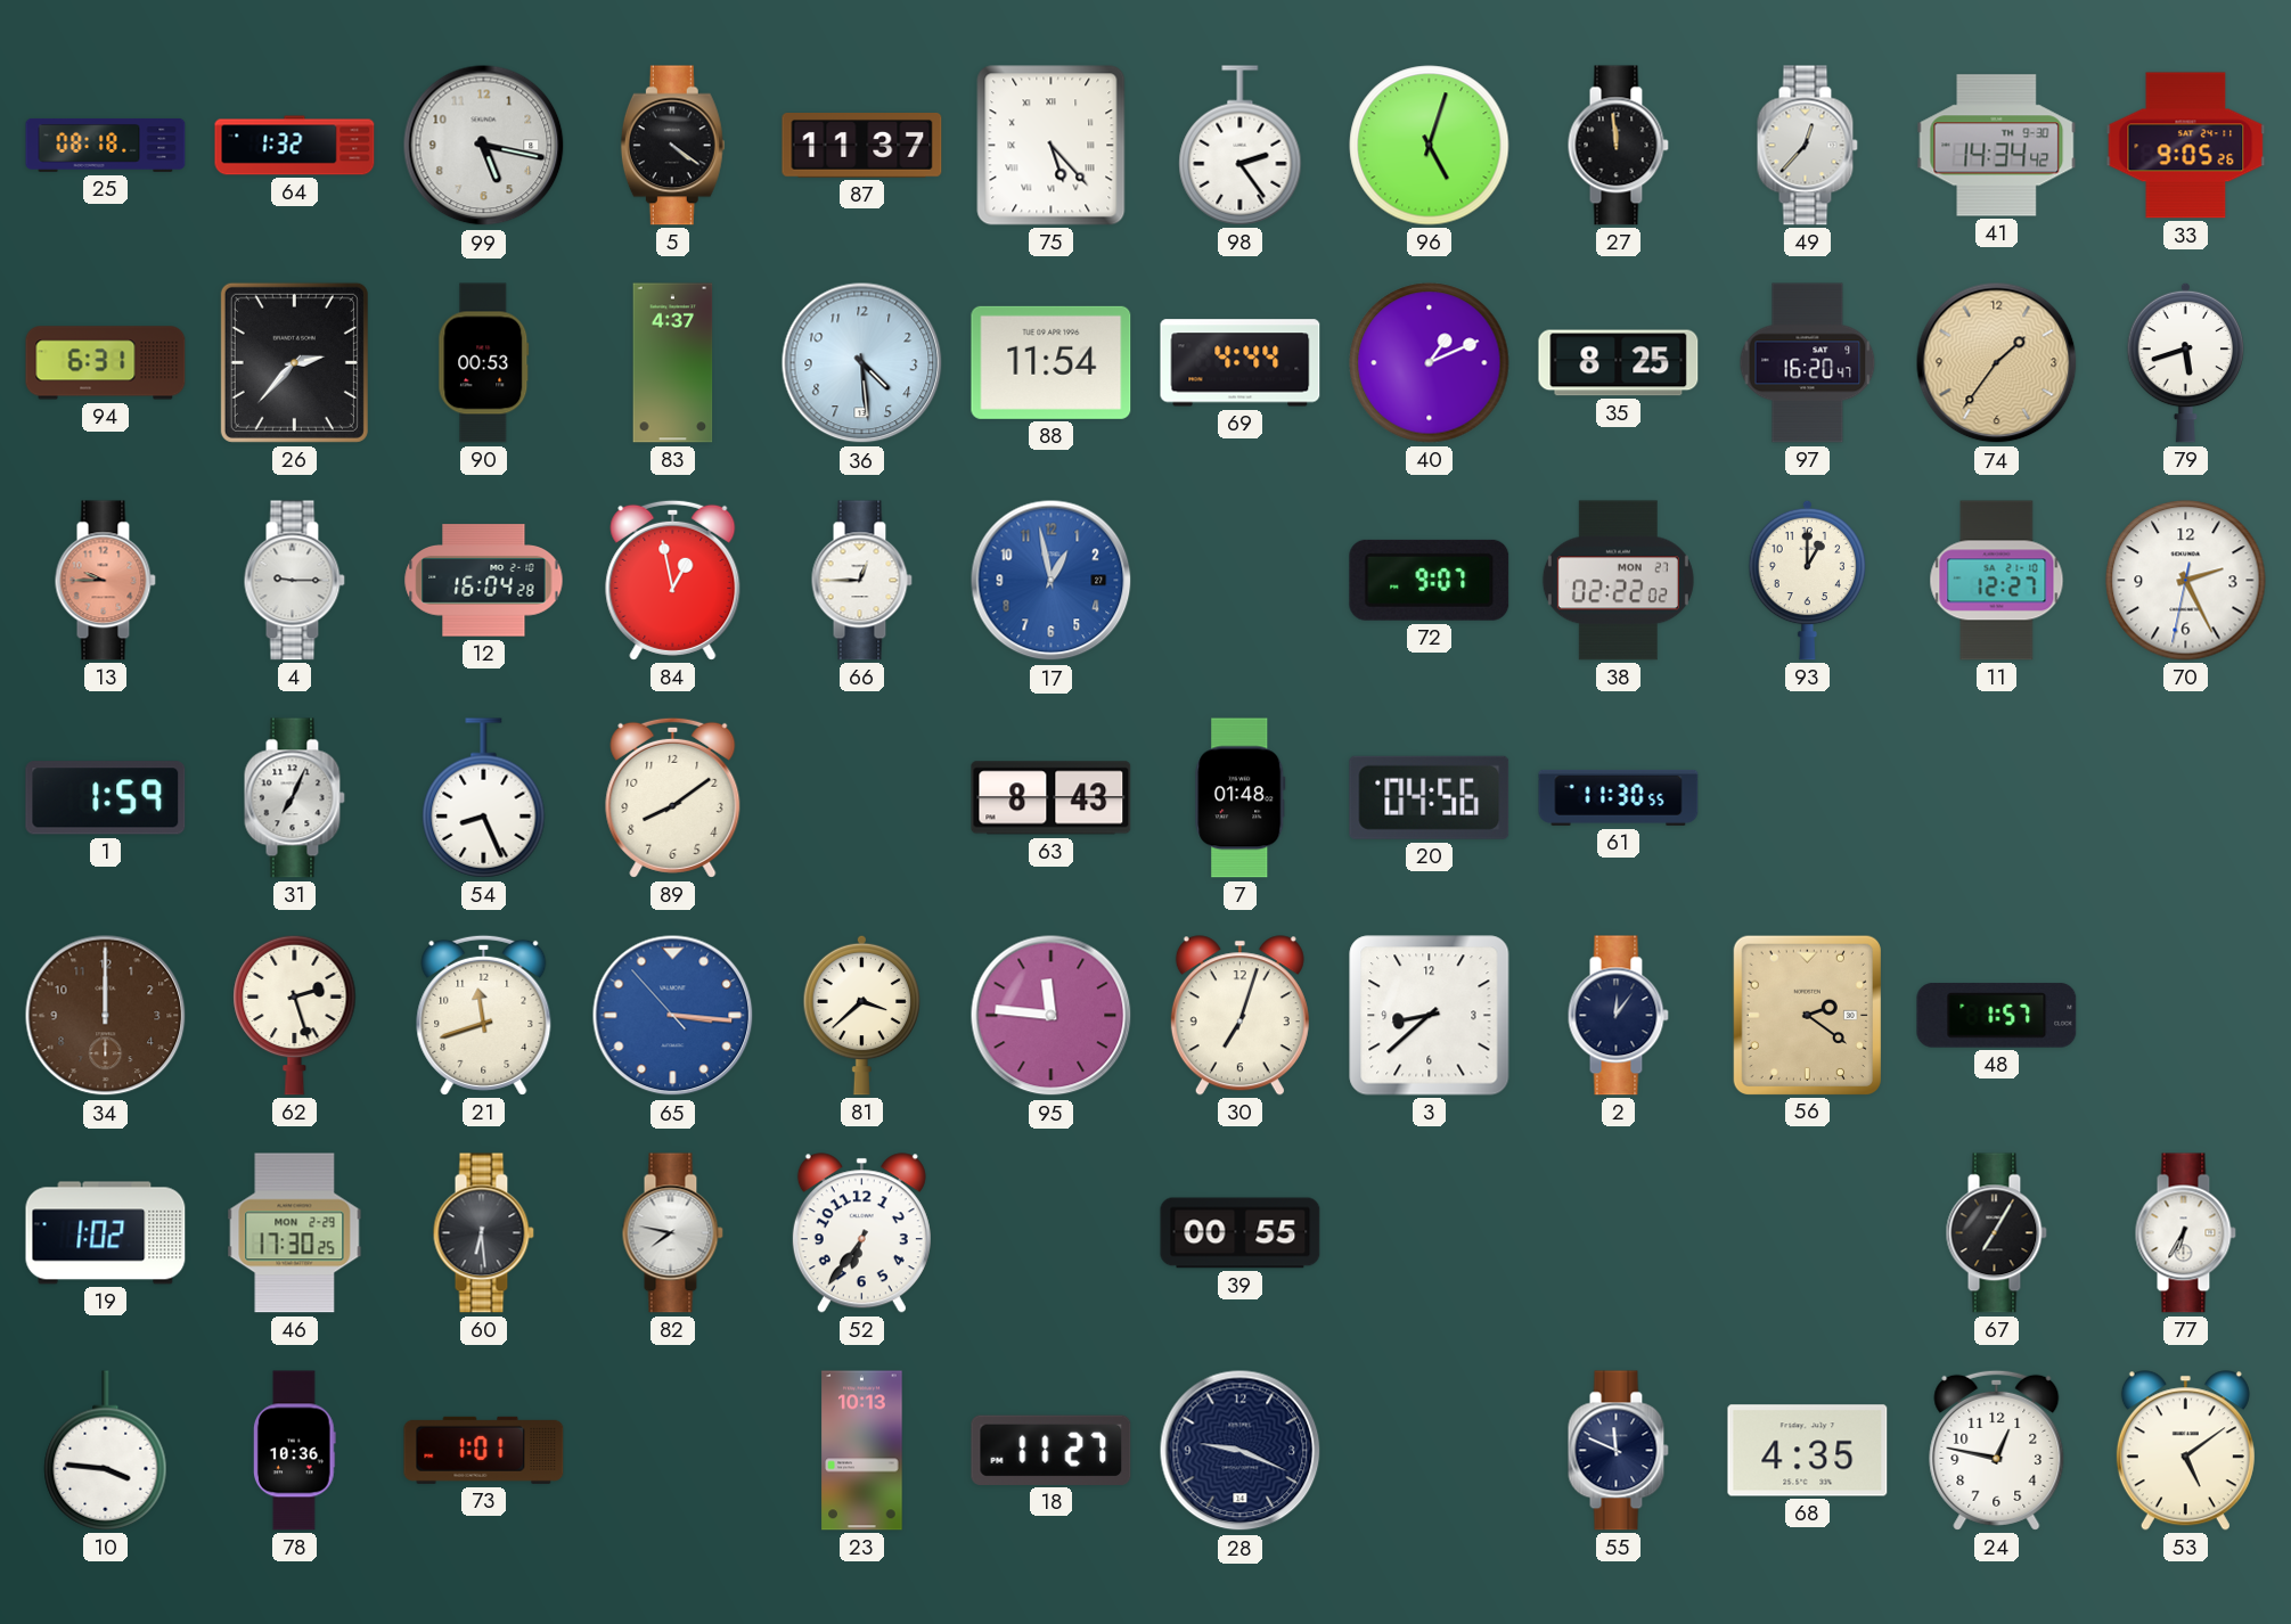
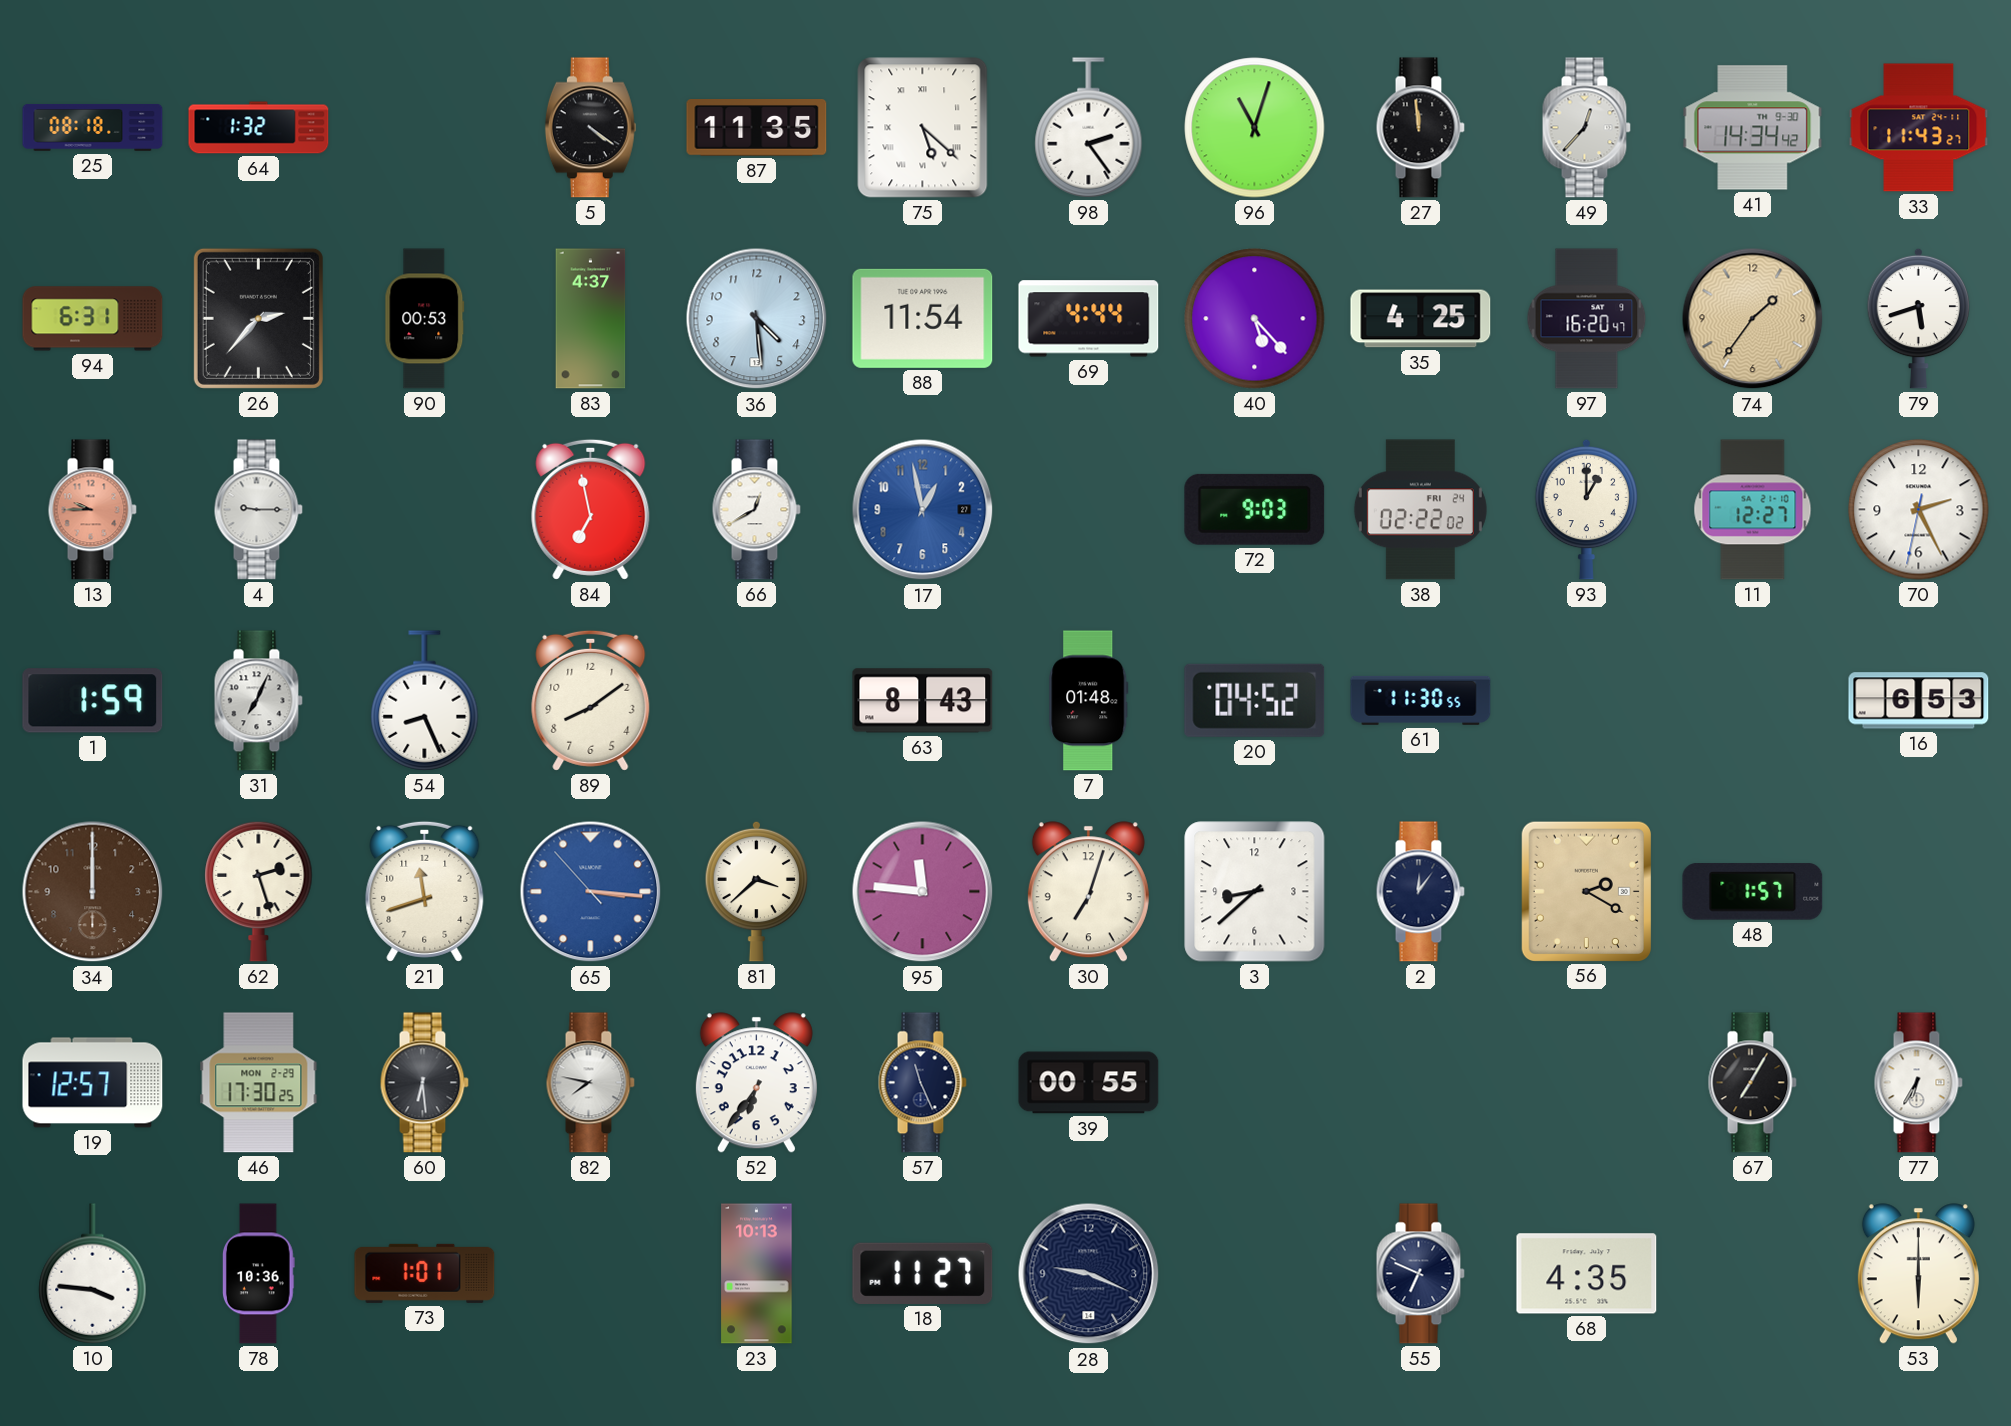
99: 5:17 -> none (484, 146)
87: 11:37 -> 11:35 (757, 128)
75: 5:23 -> 5:22 (923, 128)
96: 5:03 -> 11:03 (1255, 128)
33: 9:05 -> 11:43 (1919, 128)
40: 1:11 -> 5:23 (1255, 319)
35: 8:25 -> 4:25 (1421, 319)
12: 16:04 -> none (484, 581)
84: 12:58 -> 6:58 (591, 509)
66: 12:45 -> 12:40 (756, 510)
72: 9:07 -> 9:03 (1255, 509)
38 date: MON 27 -> FRI 24 (1420, 510)
20: 04:56 -> 04:52 (1255, 700)
16: none -> 6:53 (1919, 701)
56: 2:21 -> 2:20 (1586, 891)
19: 1:02 -> 12:57 (93, 1083)
57: none -> 11:26 (922, 1083)
55: 11:49 -> 6:49 (1420, 1274)
24: 12:47 -> none (1997, 1450)
53: 5:09 -> 6:00 (1918, 1274)
